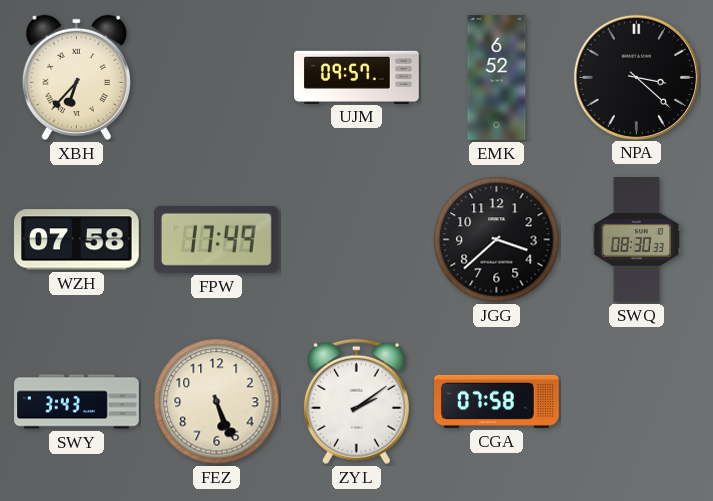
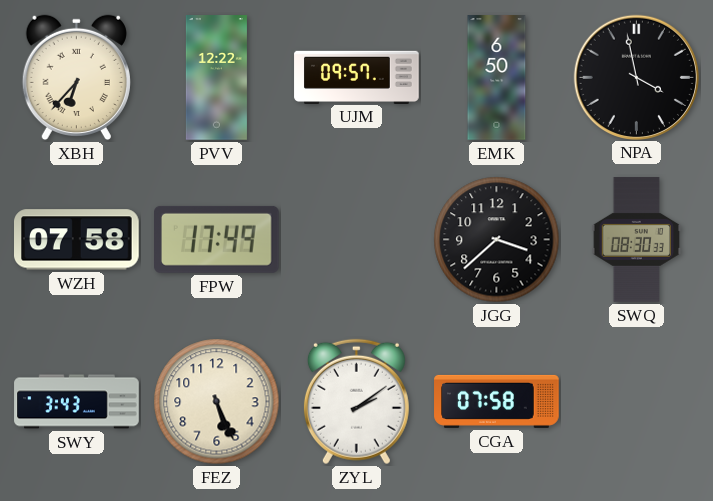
PVV: none -> 12:22 (216, 78)
EMK: 6:52 -> 6:50 (497, 78)
NPA: 3:22 -> 3:58 (636, 77)
